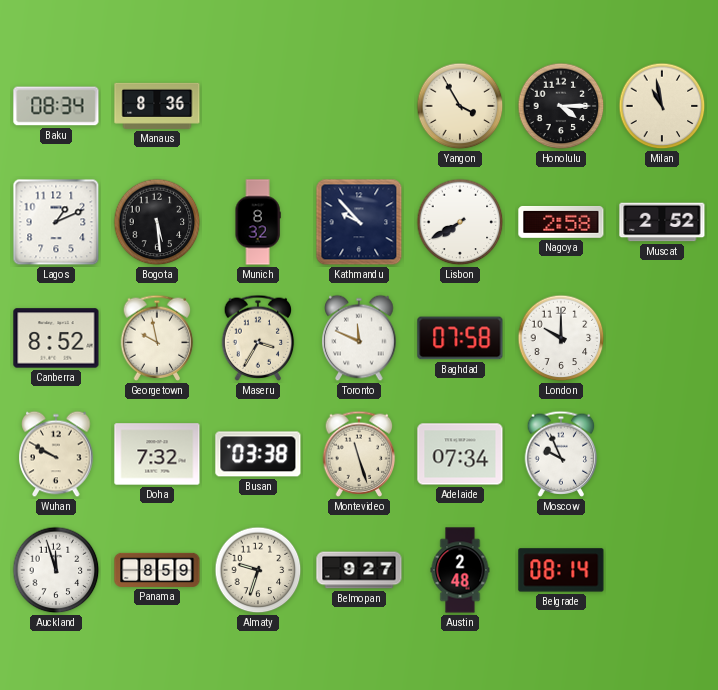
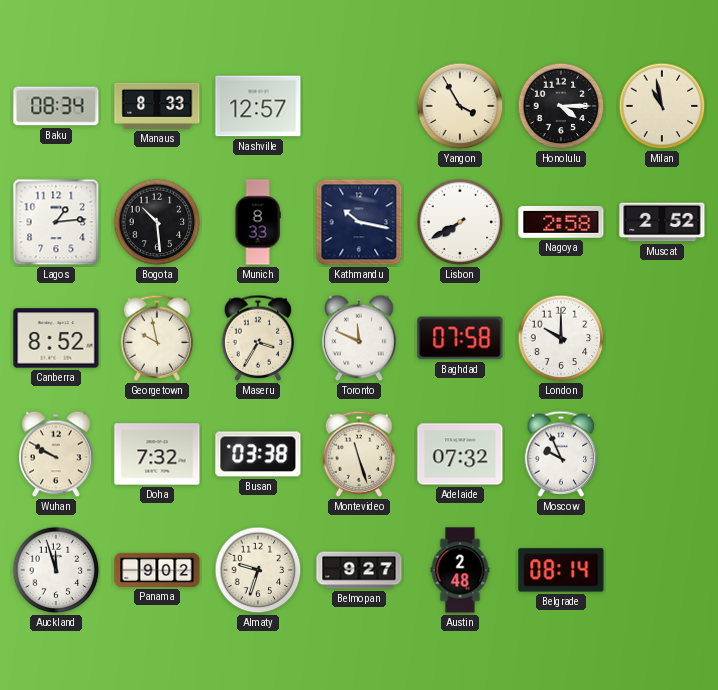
Manaus: 8:36 -> 8:33 (157, 106)
Nashville: none -> 12:57 (258, 106)
Lagos: 1:11 -> 1:14 (56, 222)
Bogota: 5:29 -> 10:29 (157, 222)
Munich: 8:32 -> 8:33 (258, 222)
Kathmandu: 9:53 -> 10:17 (359, 222)
Adelaide: 07:34 -> 07:32 (460, 454)
Panama: 8:59 -> 9:02 (157, 570)
